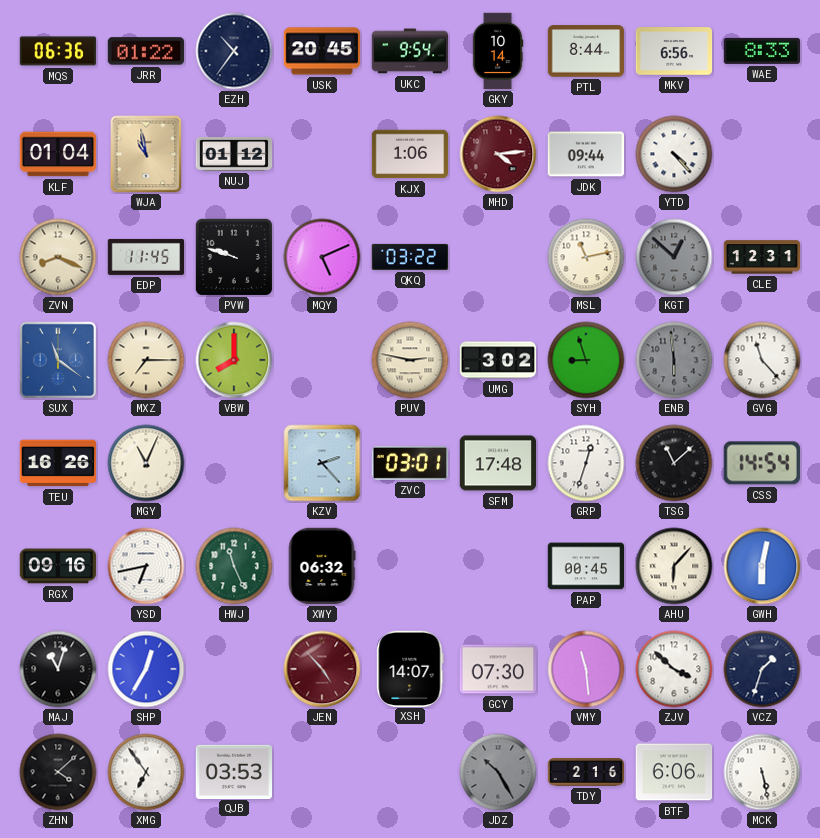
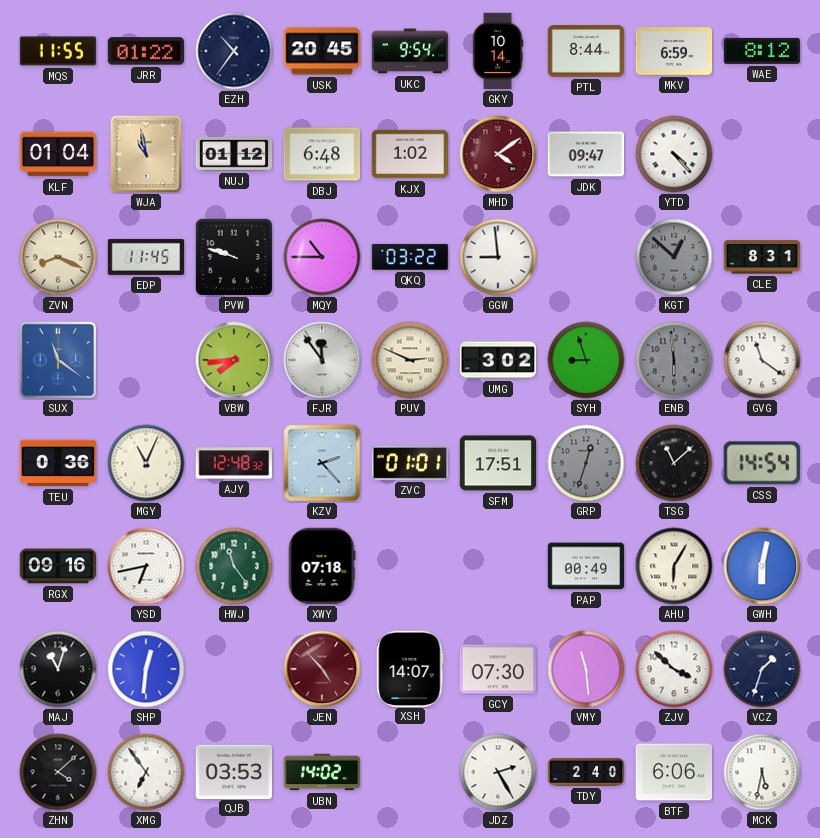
MQS: 06:36 -> 11:55 (58, 51)
MKV: 6:56 -> 6:59 (674, 51)
WAE: 8:33 -> 8:12 (762, 51)
DBJ: none -> 6:48 (322, 154)
KJX: 1:06 -> 1:02 (410, 154)
MHD: 4:14 -> 4:09 (498, 154)
JDK: 09:44 -> 09:47 (586, 154)
MQY: 5:11 -> 10:45 (322, 257)
GGW: none -> 8:59 (498, 257)
MSL: 11:13 -> none (586, 257)
CLE: 12:31 -> 8:31 (762, 257)
MXZ: 7:15 -> none (146, 360)
VBW: 8:00 -> 7:44 (234, 360)
FJR: none -> 11:54 (322, 360)
PUV: 2:47 -> 2:49 (410, 360)
GVG: 11:23 -> 11:21 (762, 360)
TEU: 16:26 -> 0:36 (58, 463)
AJY: none -> 12:48 (233, 463)
ZVC: 03:01 -> 01:01 (410, 463)
SFM: 17:48 -> 17:51 (498, 463)
GRP dial: white -> grey (586, 463)
HWJ: 11:26 -> 11:24 (234, 566)
XWY: 06:32 -> 07:18 (322, 566)
PAP: 00:45 -> 00:49 (586, 566)
AHU: 6:07 -> 6:05 (674, 566)
SHP: 12:35 -> 12:31 (146, 669)
UBN: none -> 14:02 (322, 772)
JDZ: 10:25 -> 2:25 (498, 772)
JDZ dial: grey -> white (498, 772)
TDY: 2:16 -> 2:40 (586, 772)
MCK: 5:28 -> 5:32 (762, 772)
